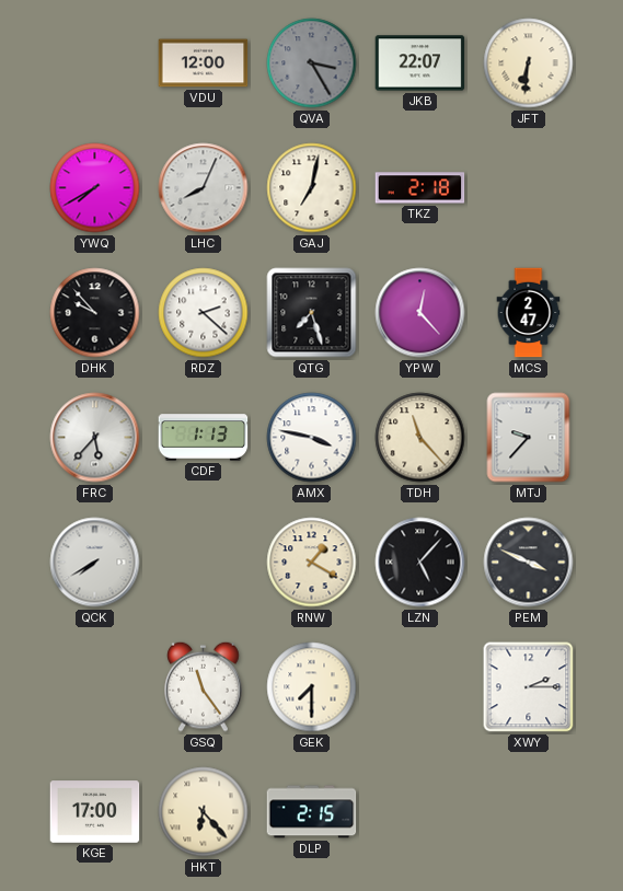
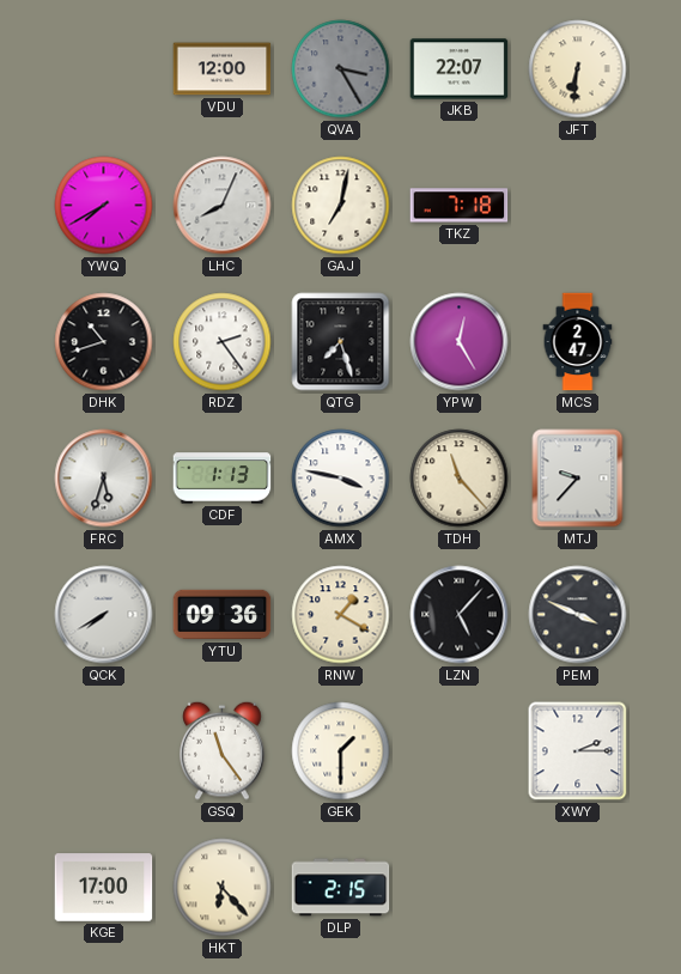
TKZ: 2:18 -> 7:18 (460, 206)
DHK: 9:53 -> 10:42 (104, 342)
RDZ: 2:22 -> 2:24 (223, 342)
YPW: 12:23 -> 12:25 (460, 342)
FRC: 5:37 -> 5:33 (104, 479)
YTU: none -> 09:36 (223, 615)
GEK: 7:30 -> 1:30 (341, 751)
